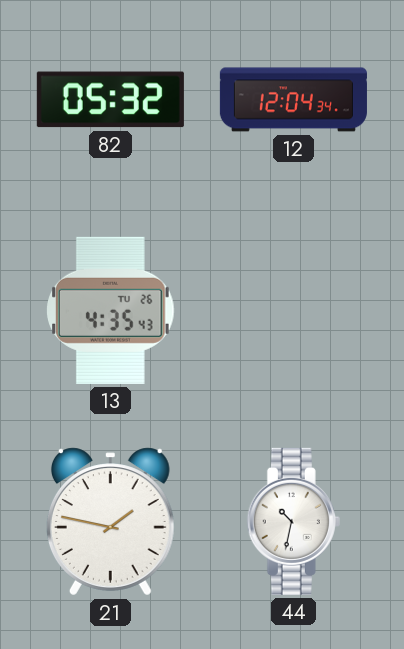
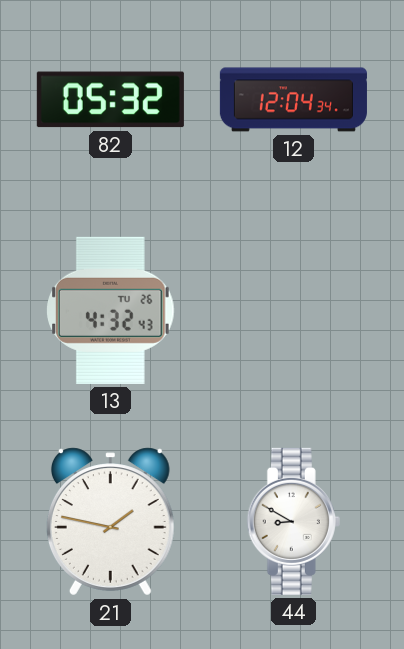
13: 4:35 -> 4:32 (111, 310)
44: 10:32 -> 8:50 (293, 521)
